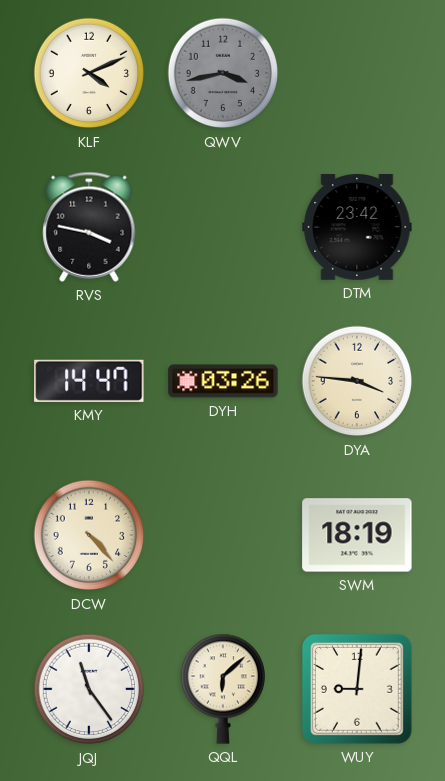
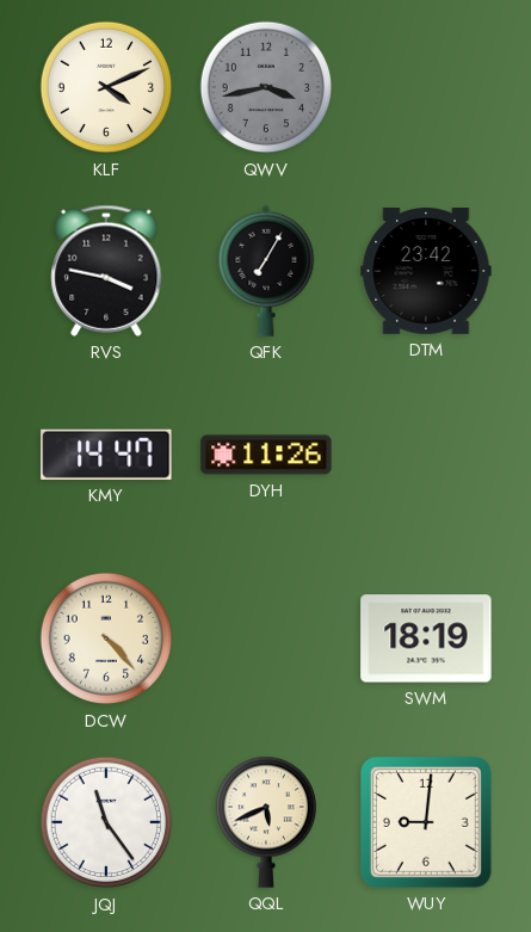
QFK: none -> 7:05 (266, 271)
DYH: 03:26 -> 11:26 (266, 455)
DYA: 3:46 -> none (357, 381)
QQL: 6:08 -> 5:41 (265, 822)
